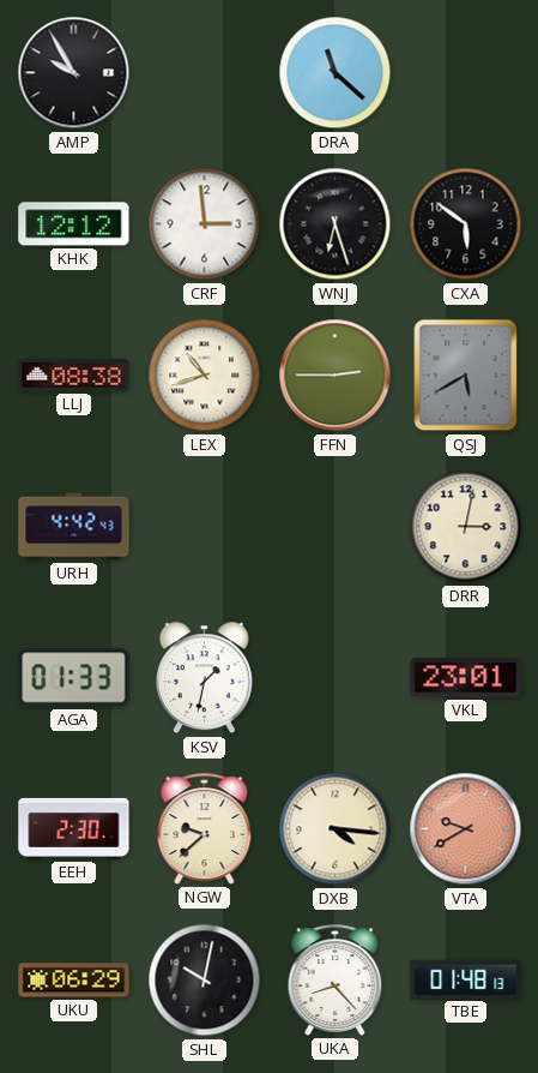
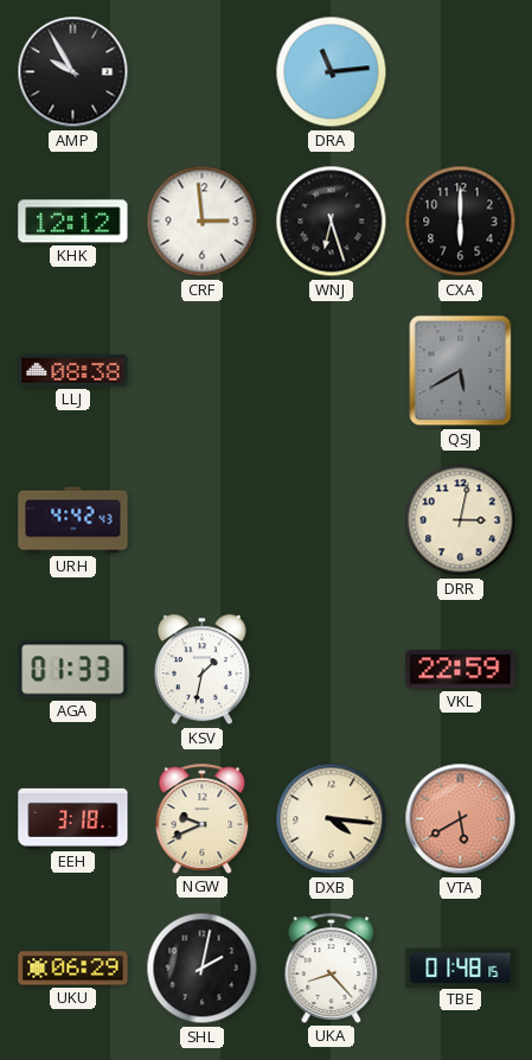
DRA: 11:22 -> 11:14 (332, 72)
CXA: 5:51 -> 6:00 (461, 222)
LEX: 10:42 -> none (205, 376)
FFN: 2:45 -> none (336, 376)
VKL: 23:01 -> 22:59 (461, 670)
EEH: 2:30 -> 3:18 (73, 818)
NGW: 9:38 -> 9:41 (203, 818)
VTA: 9:40 -> 5:40 (461, 819)
SHL: 10:02 -> 2:02 (203, 969)
TBE: 01:48:13 -> 01:48:15 (461, 968)
